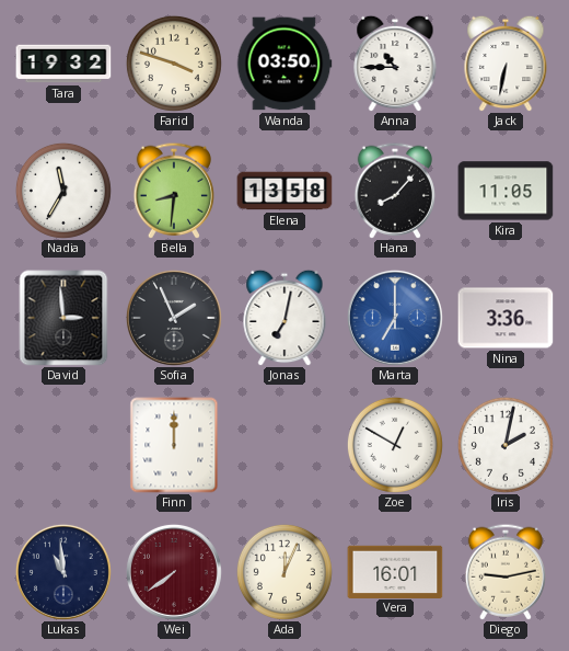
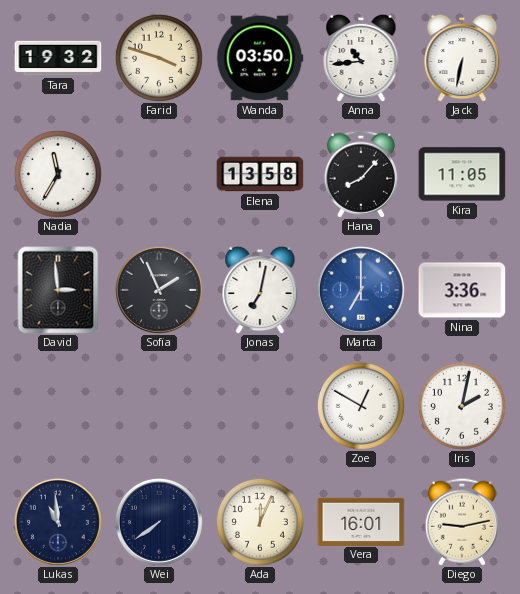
Anna: 10:45 -> 10:44 (361, 58)
Bella: 8:31 -> none (174, 191)
Finn: 12:00 -> none (174, 445)
Wei dial: burgundy -> navy (159, 522)
